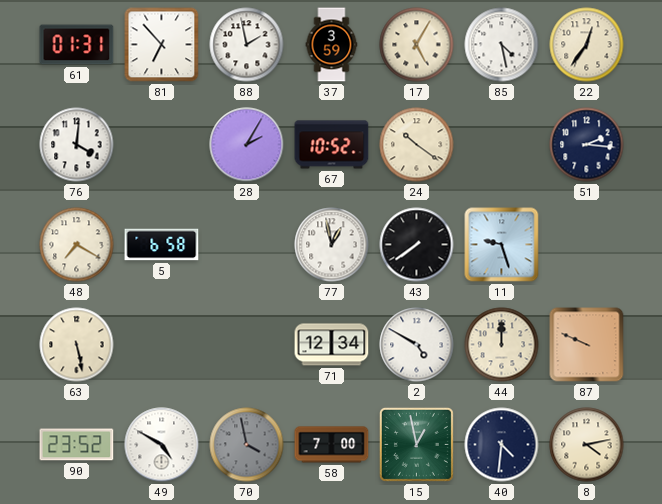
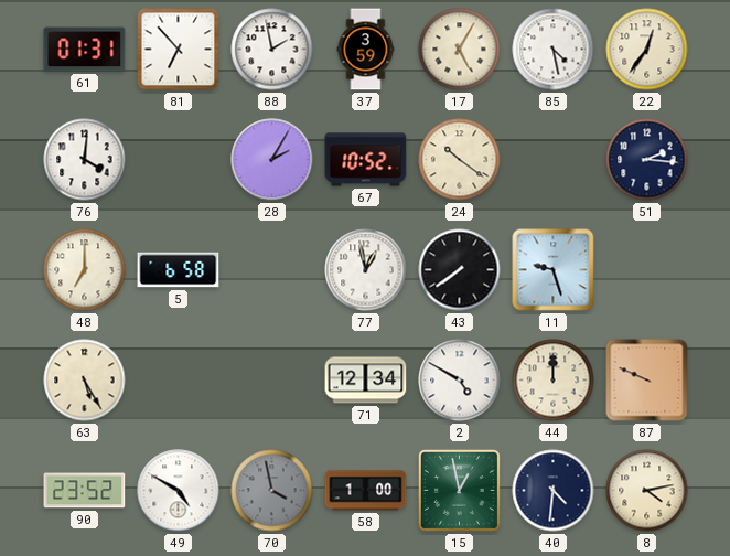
48: 7:20 -> 7:00 (85, 270)
63: 5:28 -> 5:25 (85, 381)
58: 7:00 -> 1:00 (366, 491)
